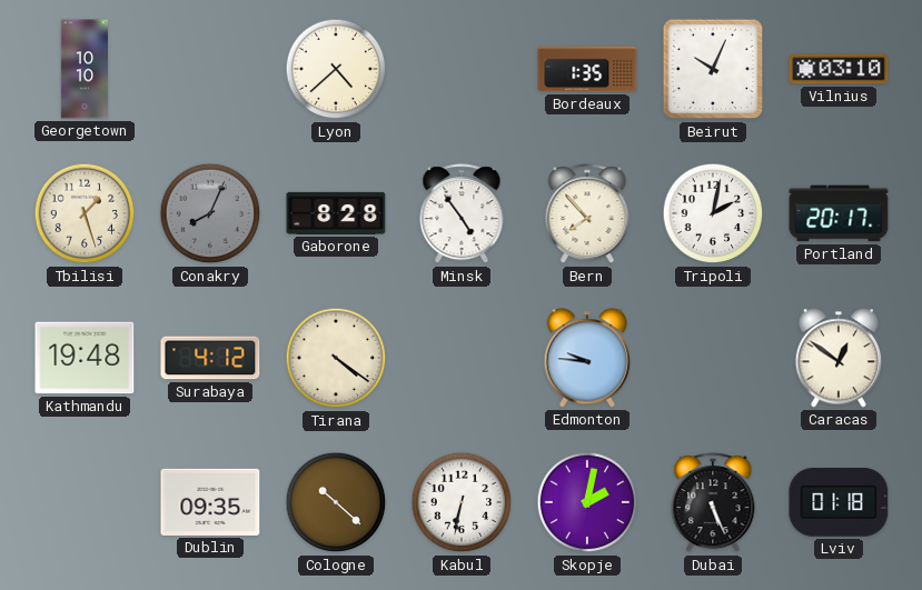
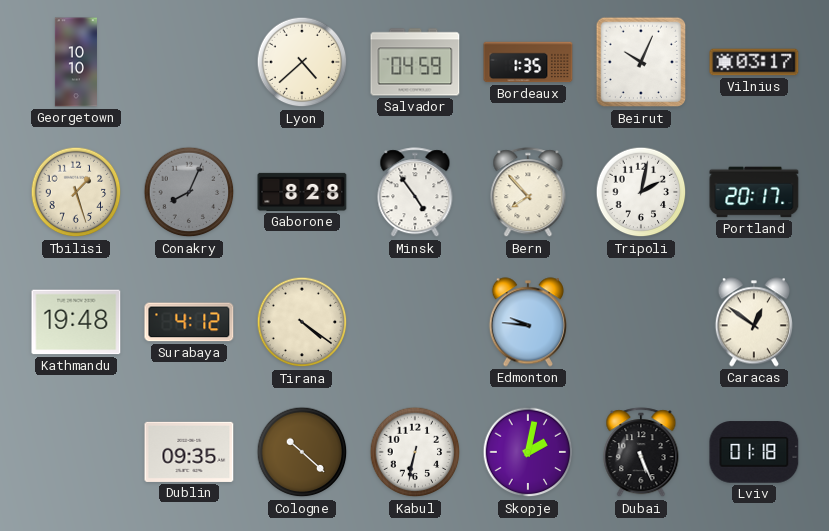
Salvador: none -> 04:59 (415, 62)
Vilnius: 03:10 -> 03:17 (754, 62)
